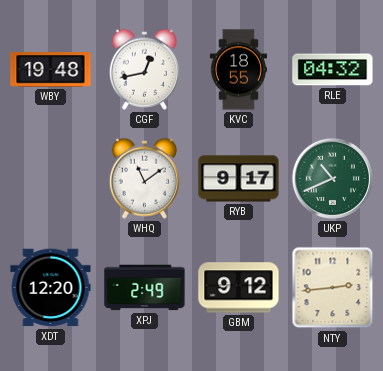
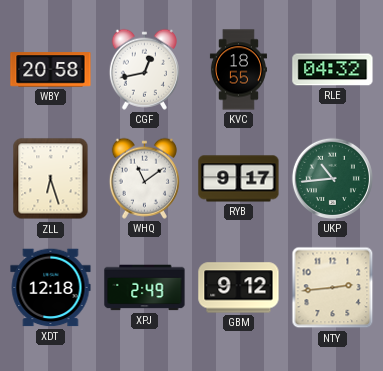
WBY: 19:48 -> 20:58 (51, 70)
ZLL: none -> 6:27 (51, 179)
UKP: 10:41 -> 10:44 (332, 178)
XDT: 12:20 -> 12:18 (51, 288)
